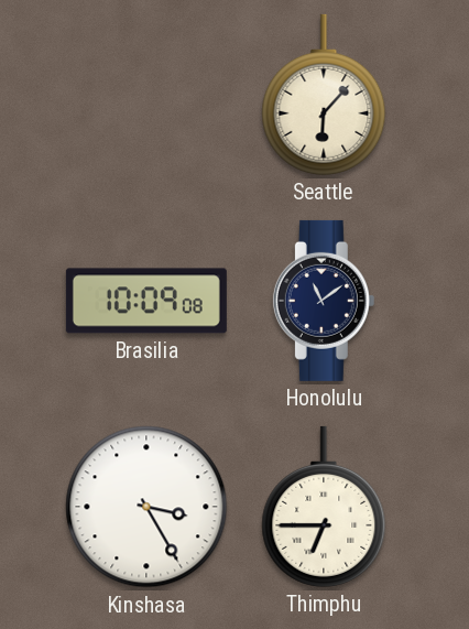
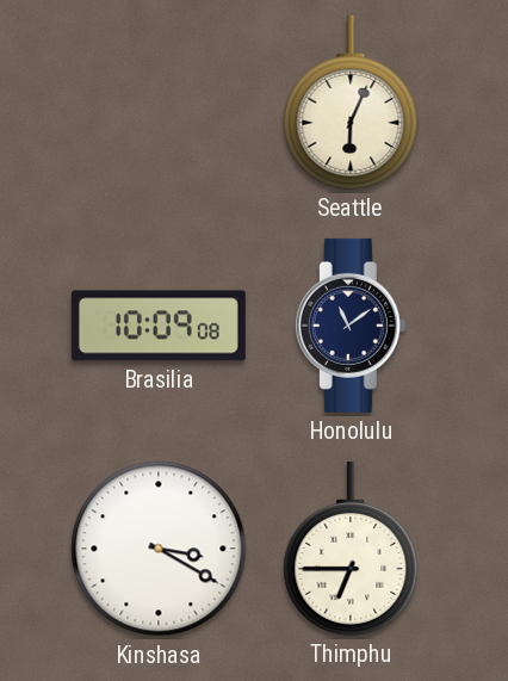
Seattle: 6:07 -> 6:04 (351, 103)
Kinshasa: 3:25 -> 3:20 (159, 549)
